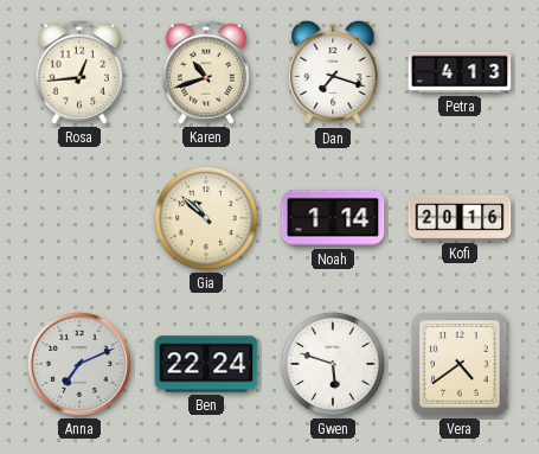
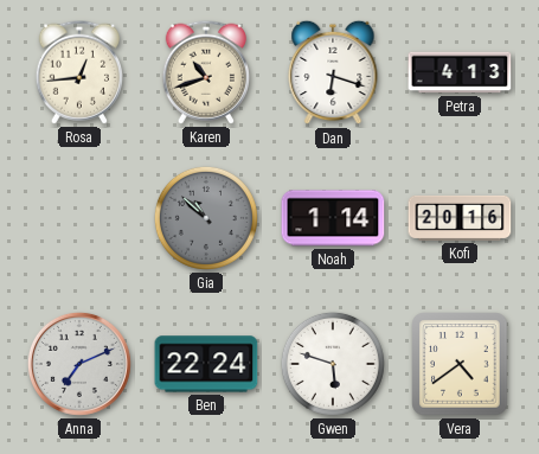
Dan: 7:18 -> 6:18 (333, 72)
Gia dial: cream -> grey (206, 218)
